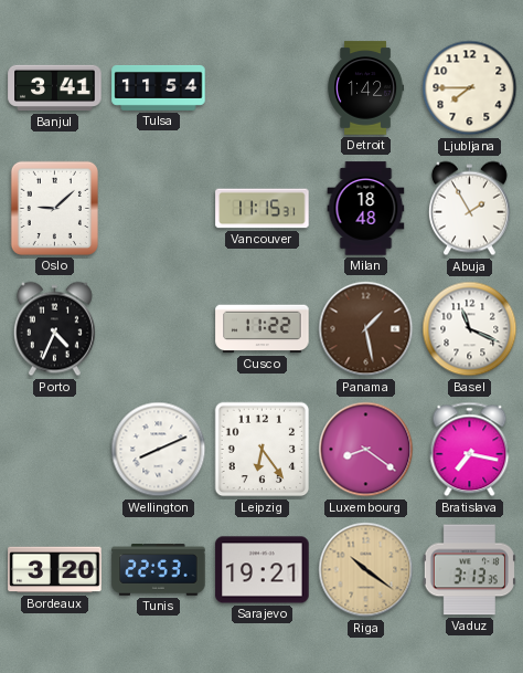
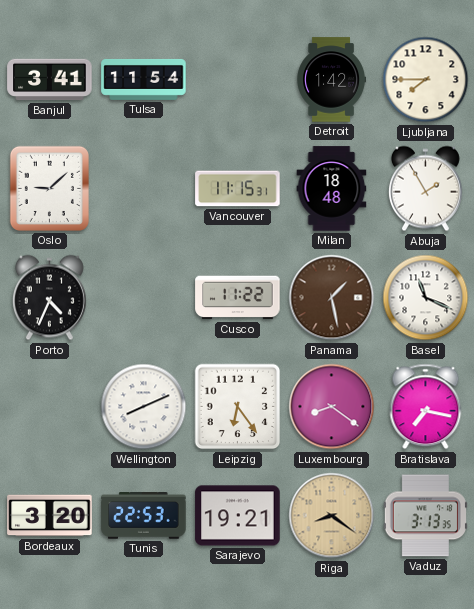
Riga: 10:21 -> 8:21 (332, 516)
